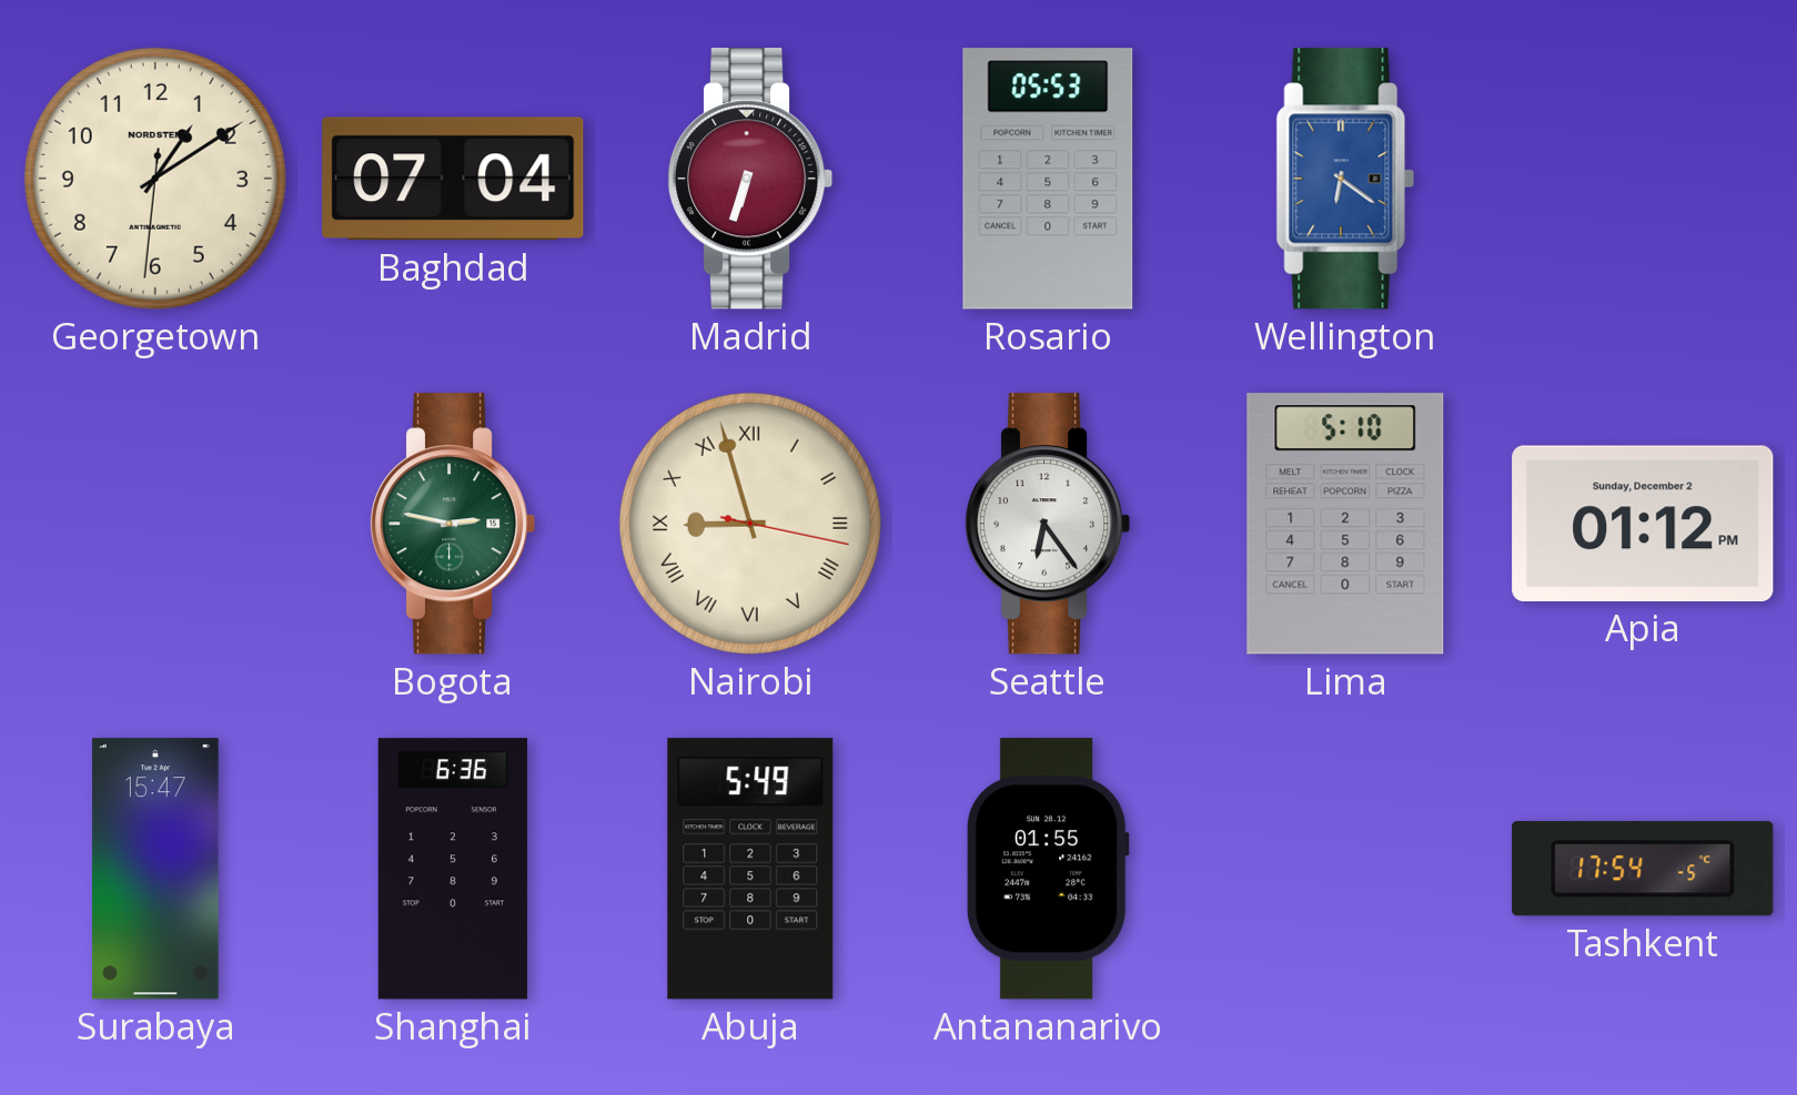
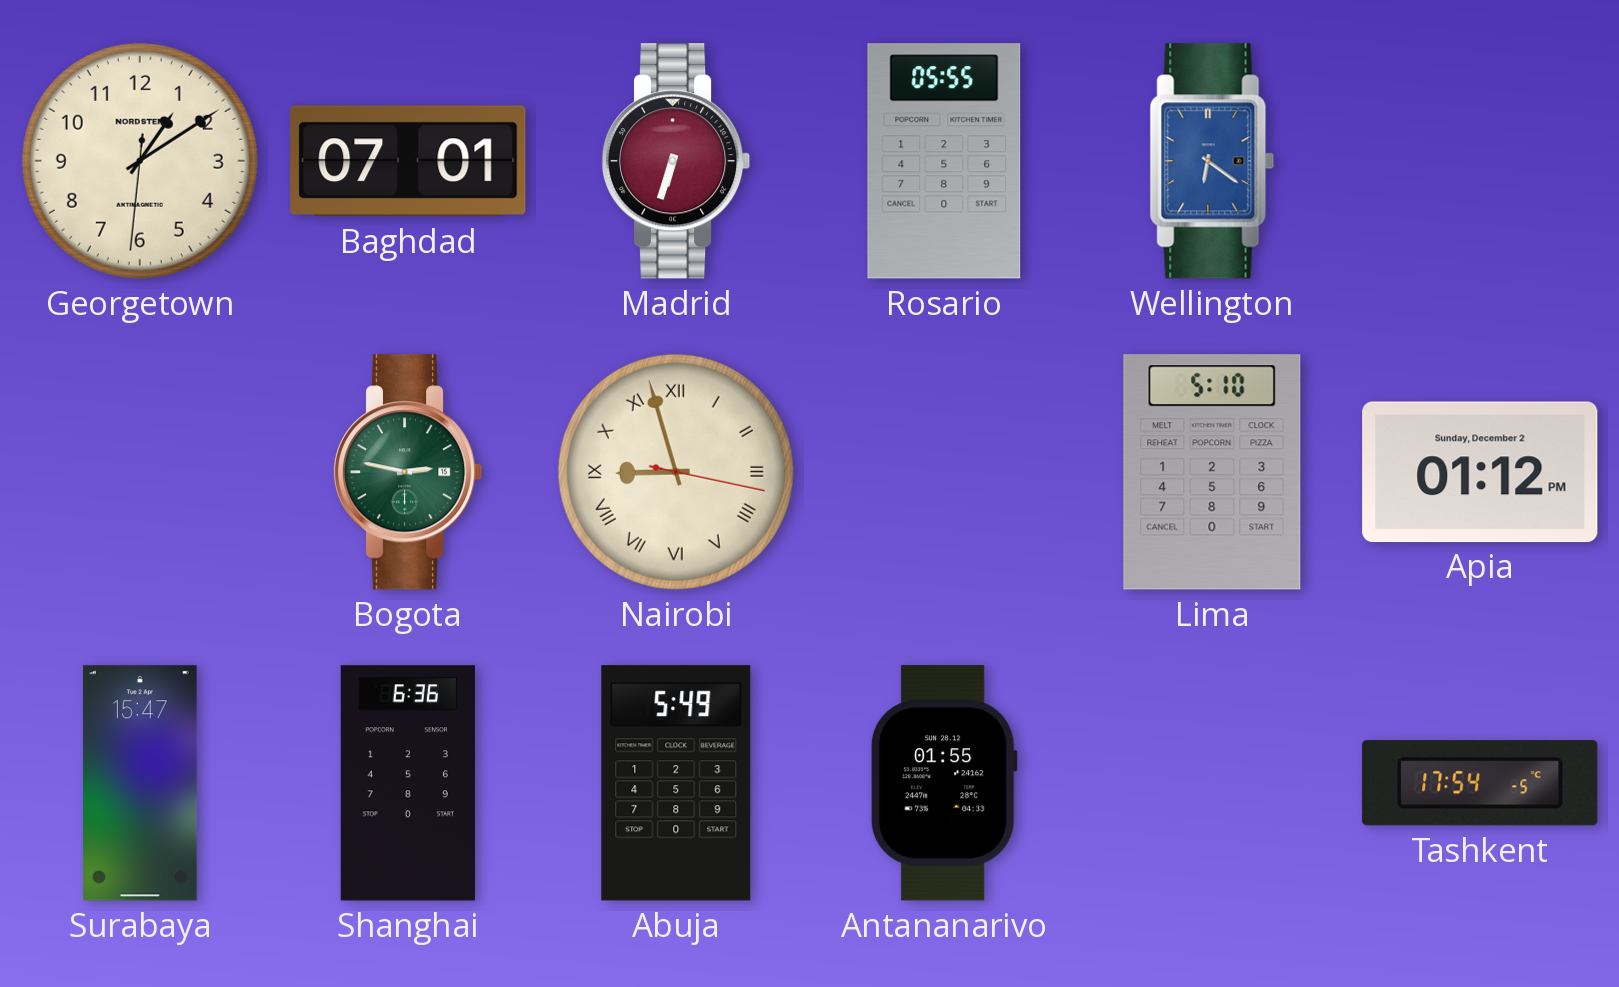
Baghdad: 07:04 -> 07:01 (408, 161)
Rosario: 05:53 -> 05:55 (944, 161)
Seattle: 6:24 -> none (1048, 524)
